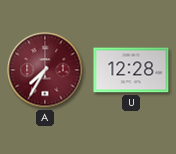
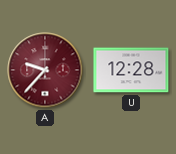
A: 7:35 -> 9:37 (45, 70)
